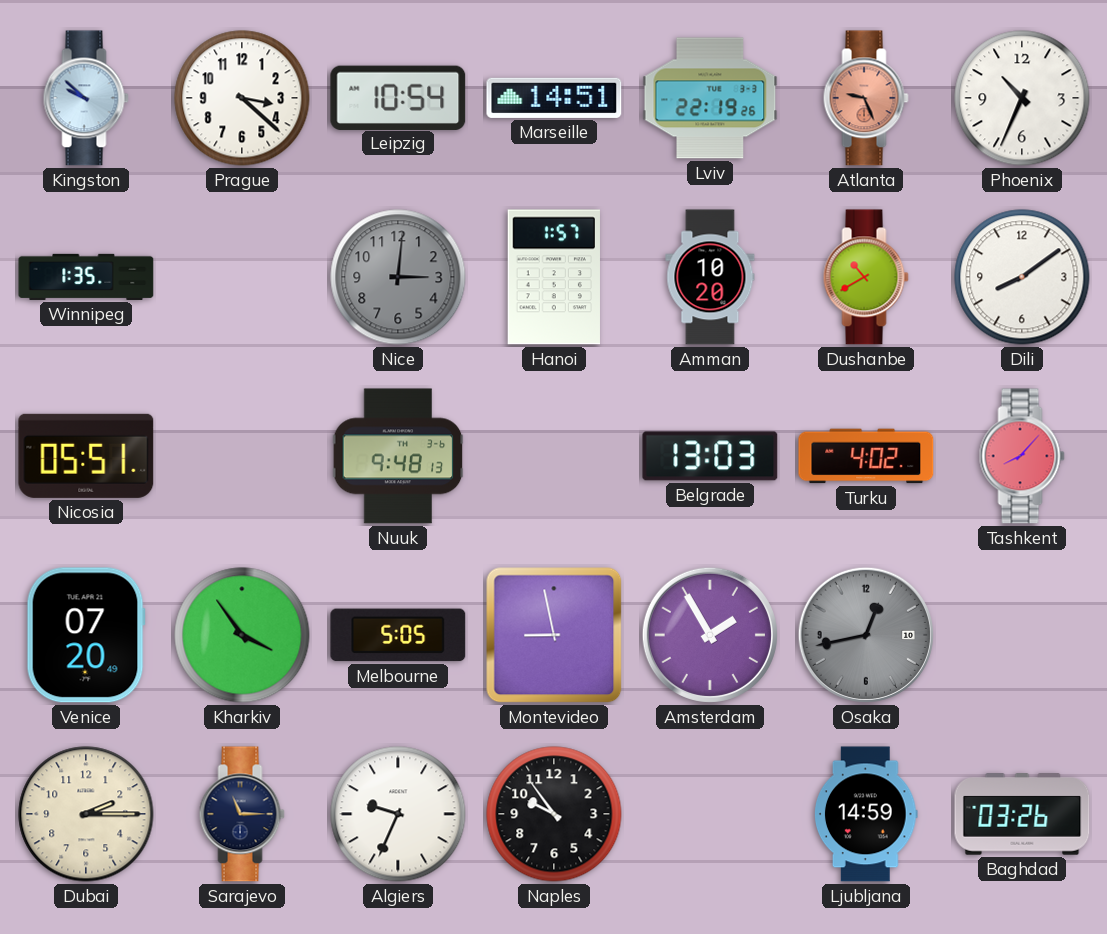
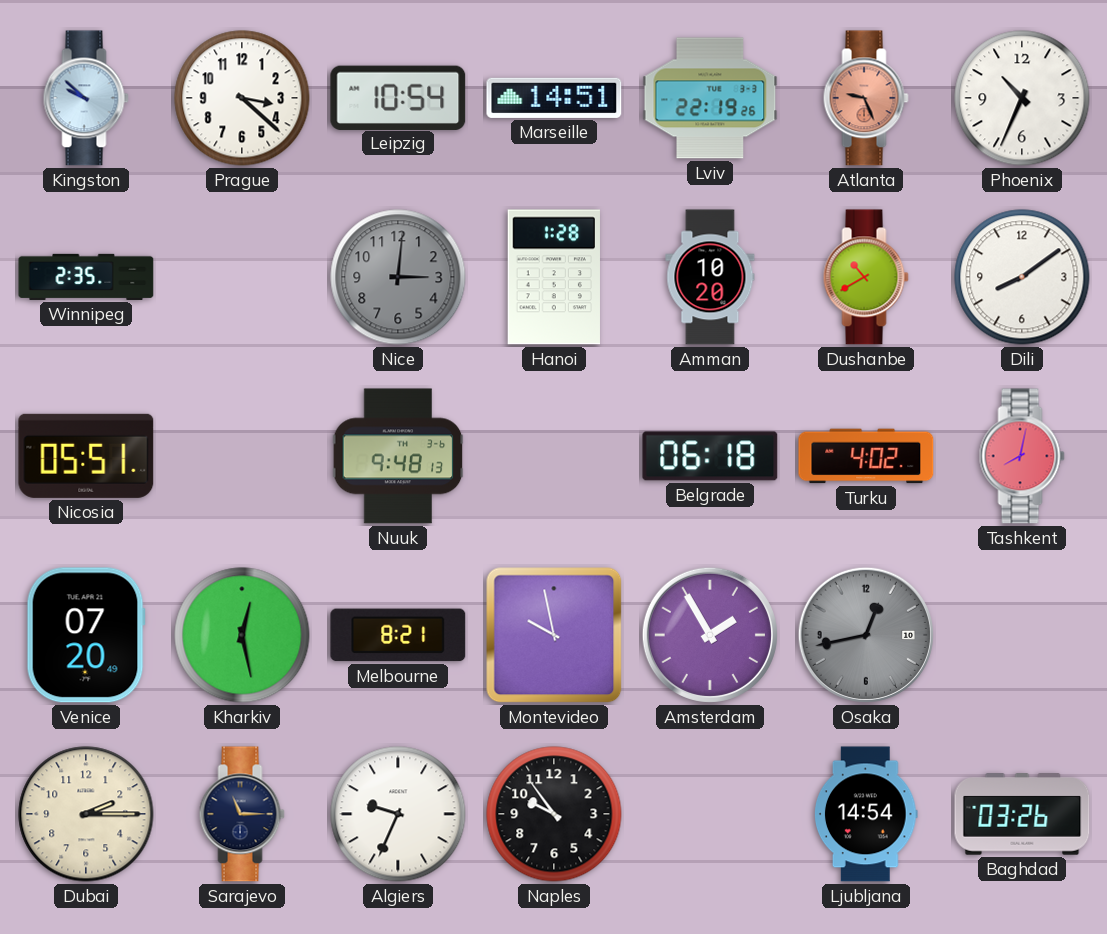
Winnipeg: 1:35 -> 2:35 (86, 277)
Hanoi: 1:57 -> 1:28 (554, 277)
Belgrade: 13:03 -> 06:18 (710, 456)
Tashkent: 8:07 -> 8:02 (1022, 456)
Kharkiv: 3:54 -> 12:28 (242, 635)
Melbourne: 5:05 -> 8:21 (398, 635)
Montevideo: 8:58 -> 9:58 (554, 635)
Ljubljana: 14:59 -> 14:54 (866, 814)
